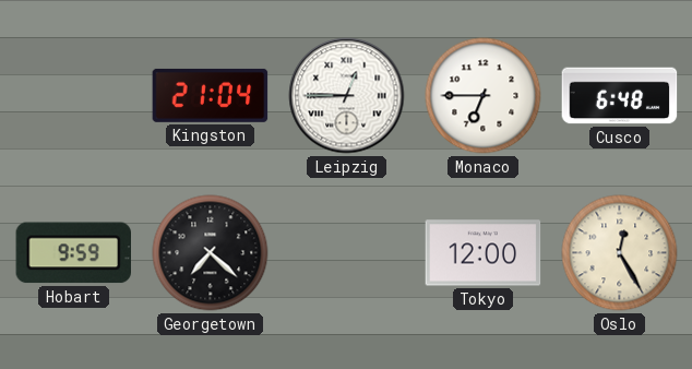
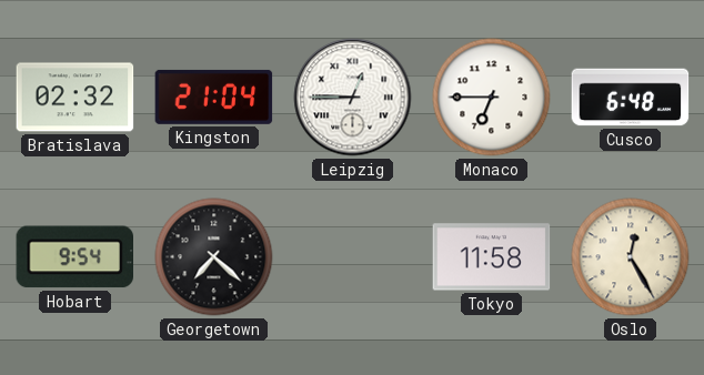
Bratislava: none -> 02:32 (76, 98)
Hobart: 9:59 -> 9:54 (76, 257)
Tokyo: 12:00 -> 11:58 (492, 257)
